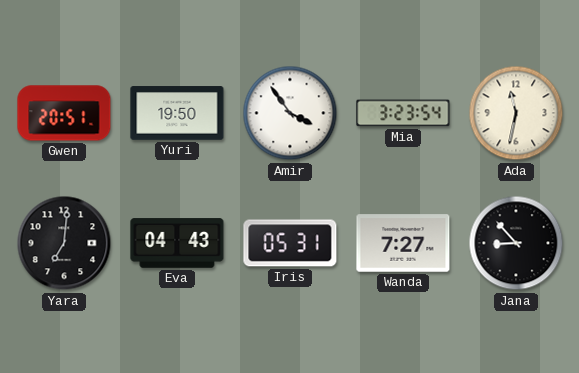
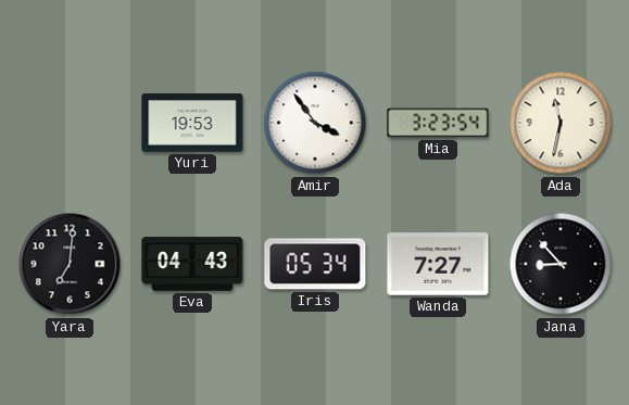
Gwen: 20:51 -> none (64, 113)
Yuri: 19:50 -> 19:53 (192, 123)
Iris: 05:31 -> 05:34 (315, 264)
